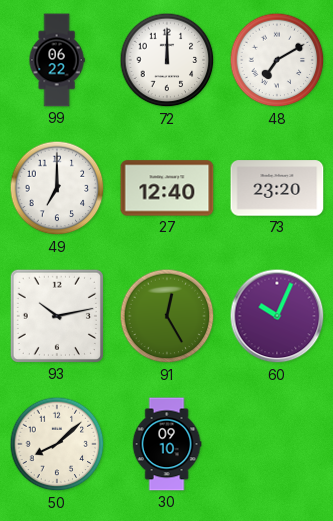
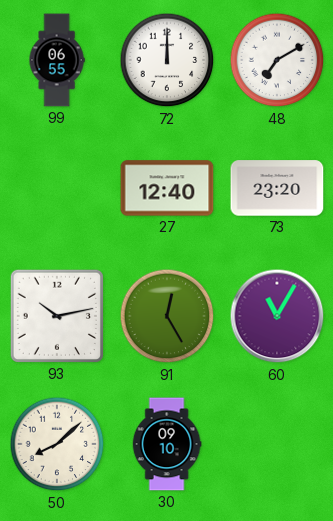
99: 06:22 -> 06:55 (57, 60)
49: 7:00 -> none (57, 188)
60: 10:04 -> 11:05 (277, 316)
